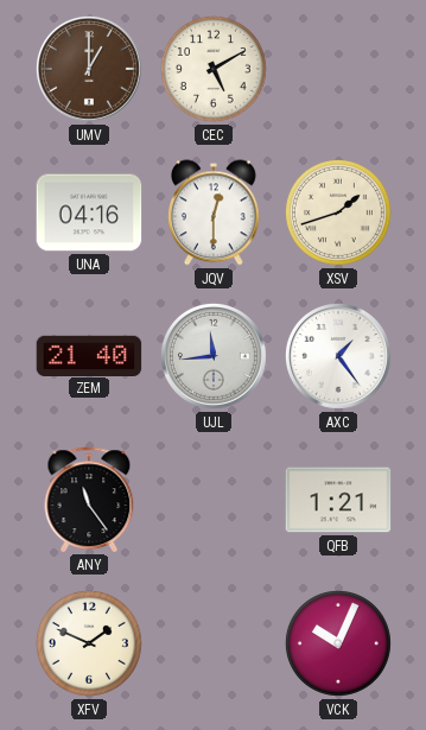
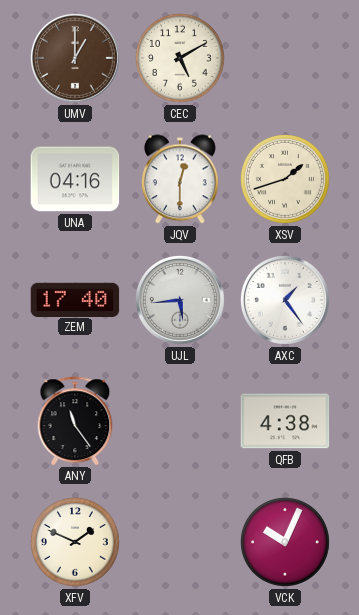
ZEM: 21:40 -> 17:40 (75, 299)
UJL: 11:44 -> 5:44 (180, 300)
QFB: 1:21 -> 4:38 (285, 421)
